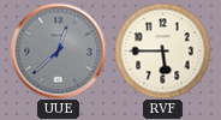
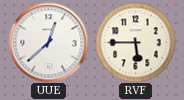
UUE dial: grey -> white (48, 42)
